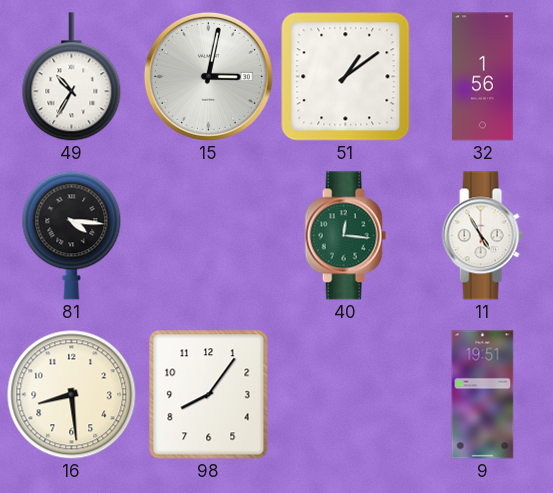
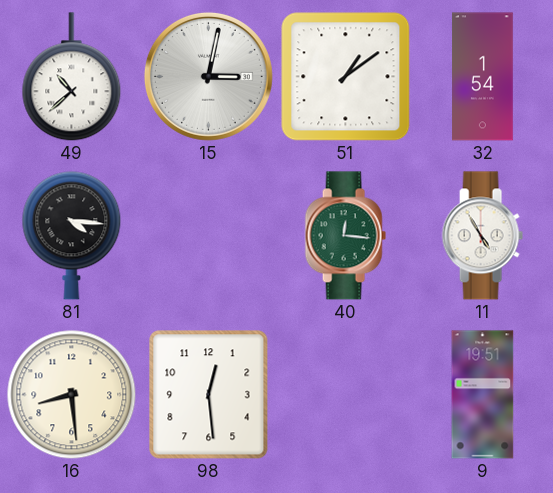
49: 10:35 -> 10:38 (72, 77)
32: 1:56 -> 1:54 (483, 77)
98: 8:06 -> 12:29 (209, 395)
